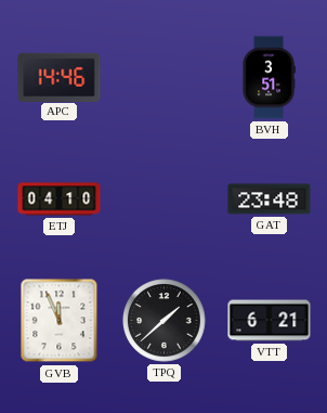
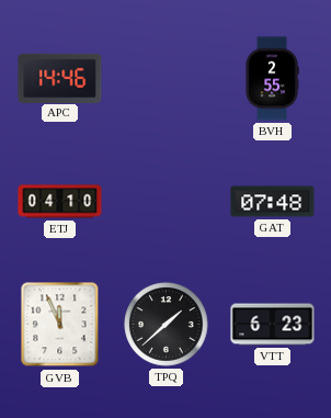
BVH: 3:51 -> 2:55 (272, 79)
GAT: 23:48 -> 07:48 (273, 202)
VTT: 6:21 -> 6:23 (273, 325)
